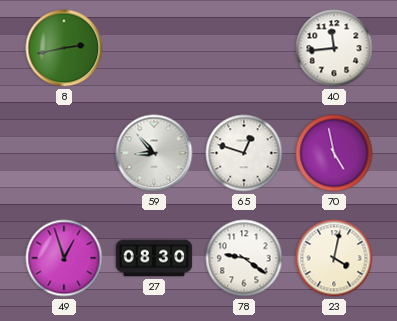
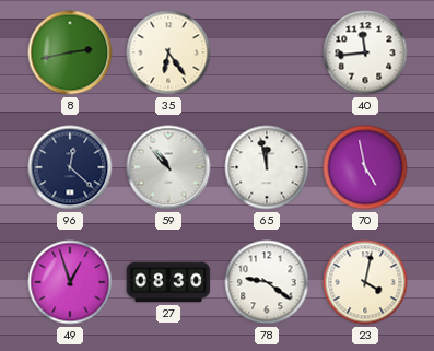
35: none -> 6:24 (168, 52)
96: none -> 12:22 (70, 167)
59: 8:53 -> 10:53 (168, 167)
65: 12:48 -> 11:58 (267, 167)
